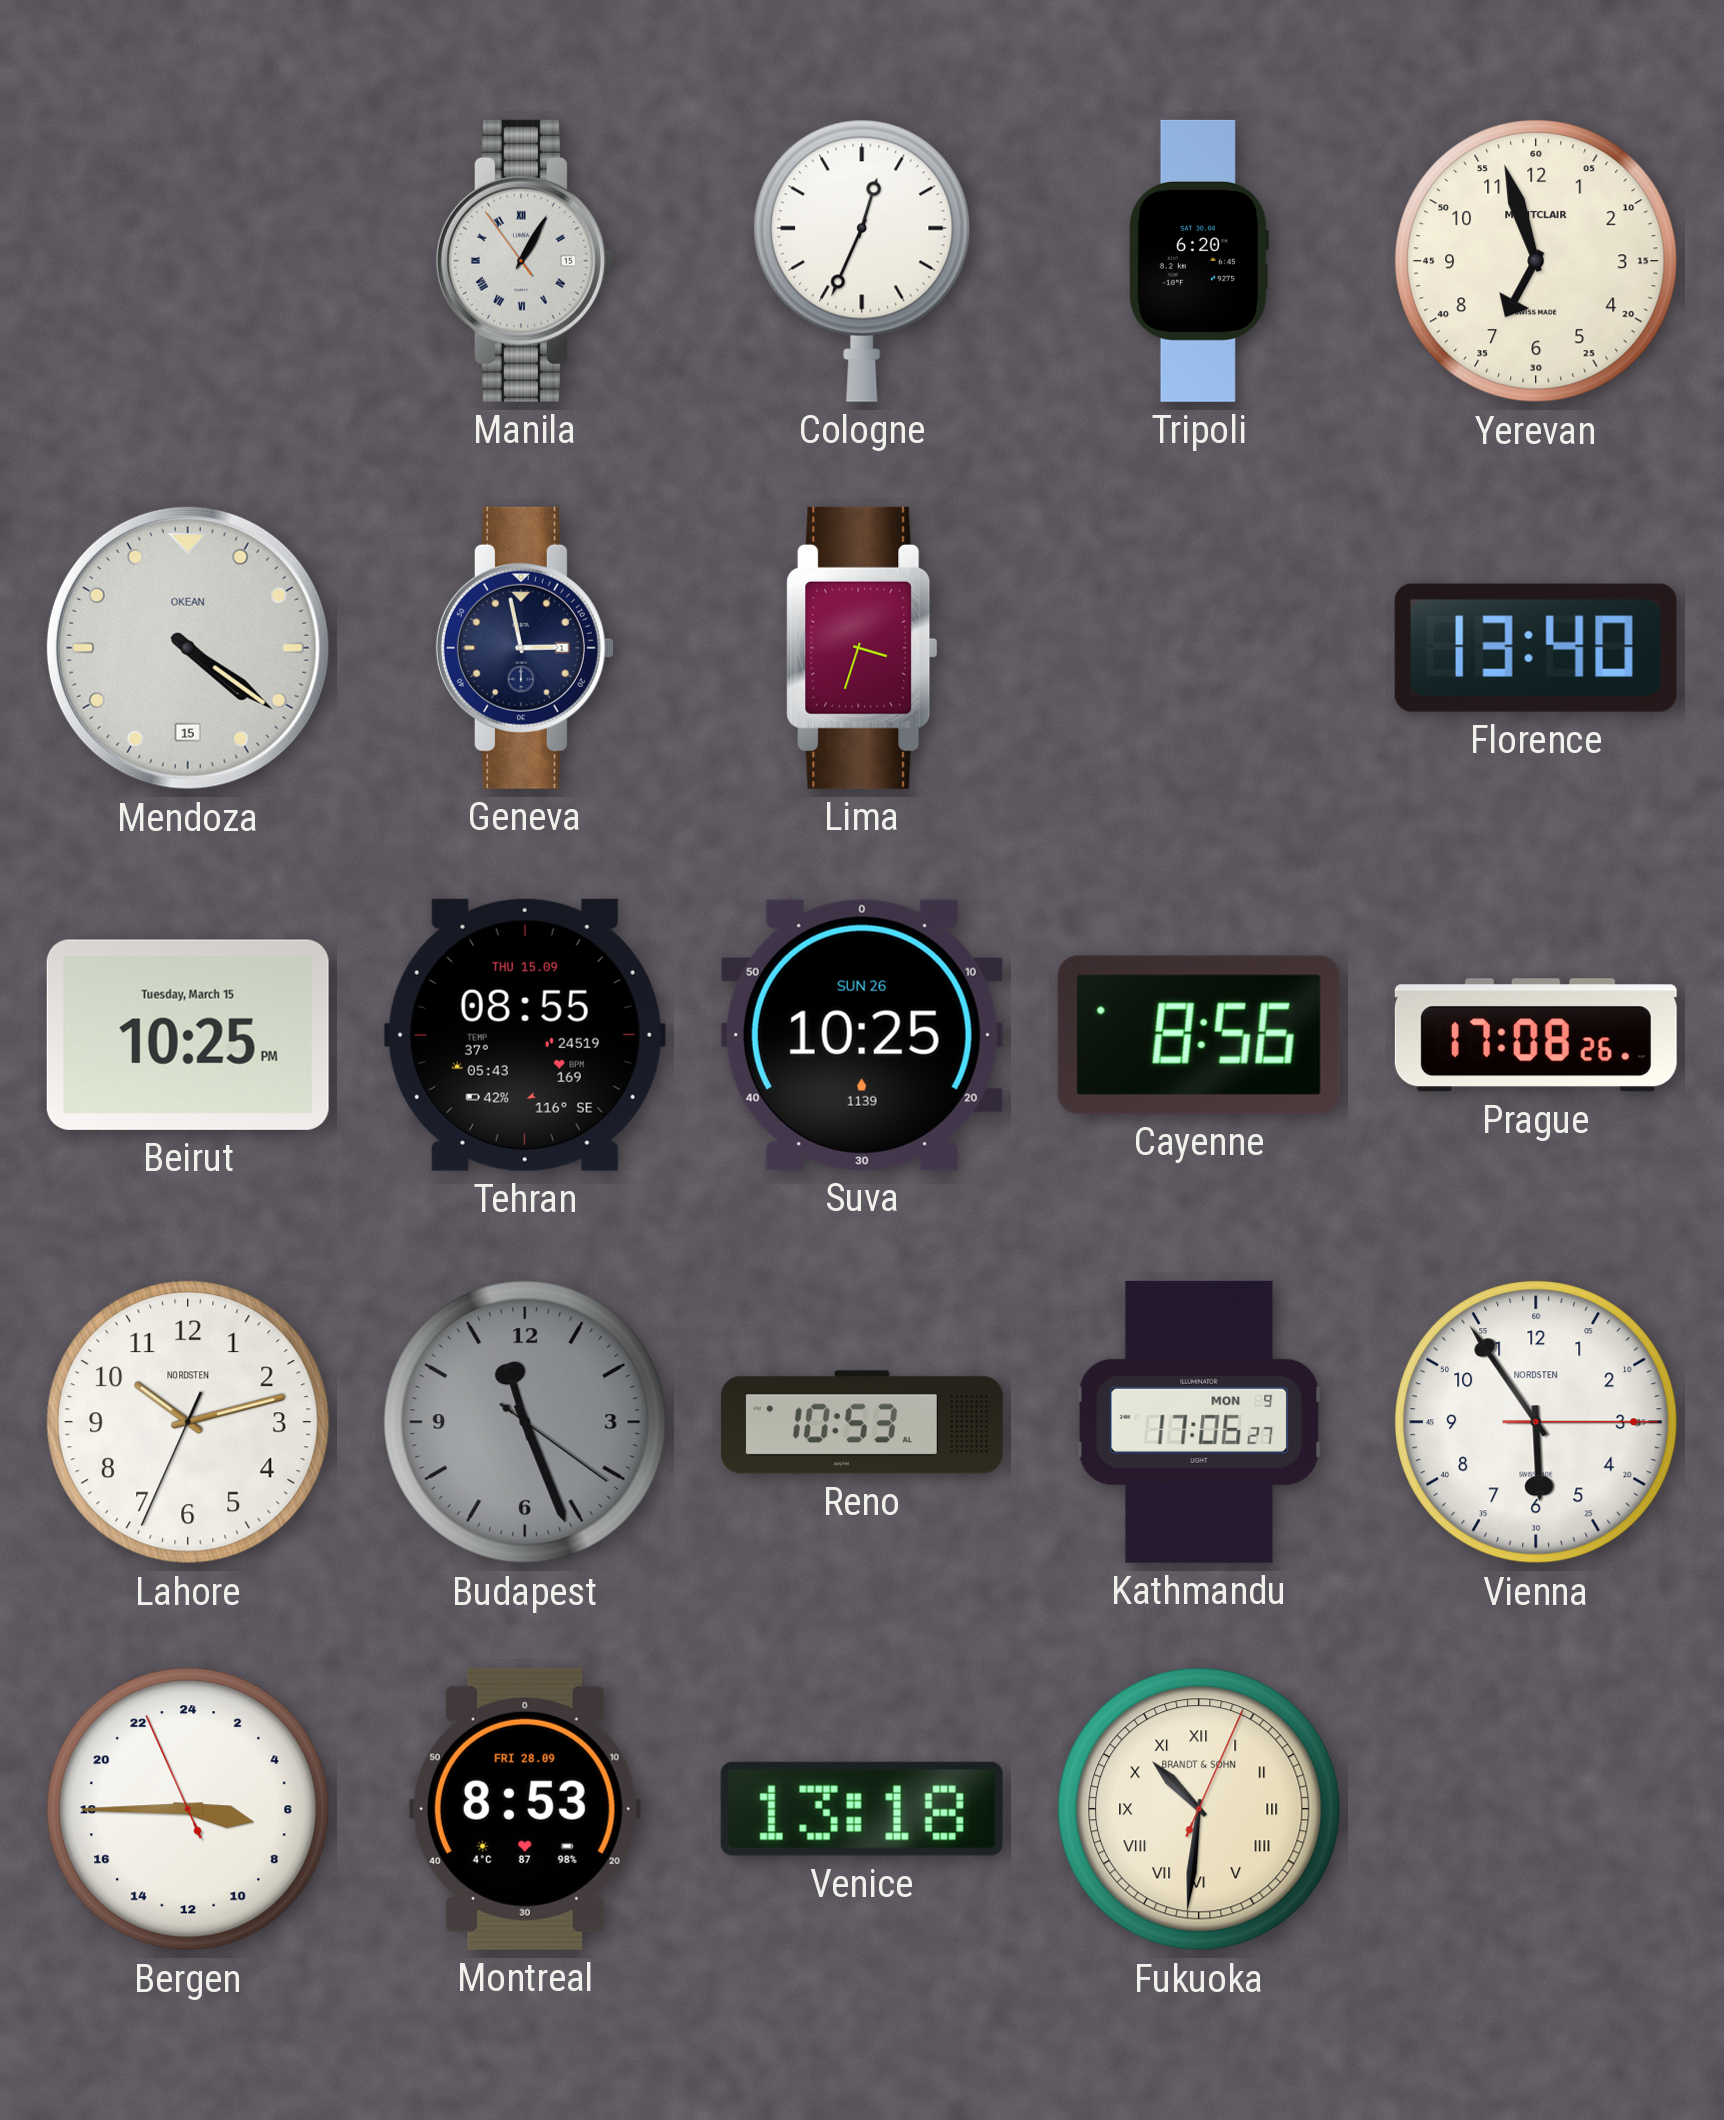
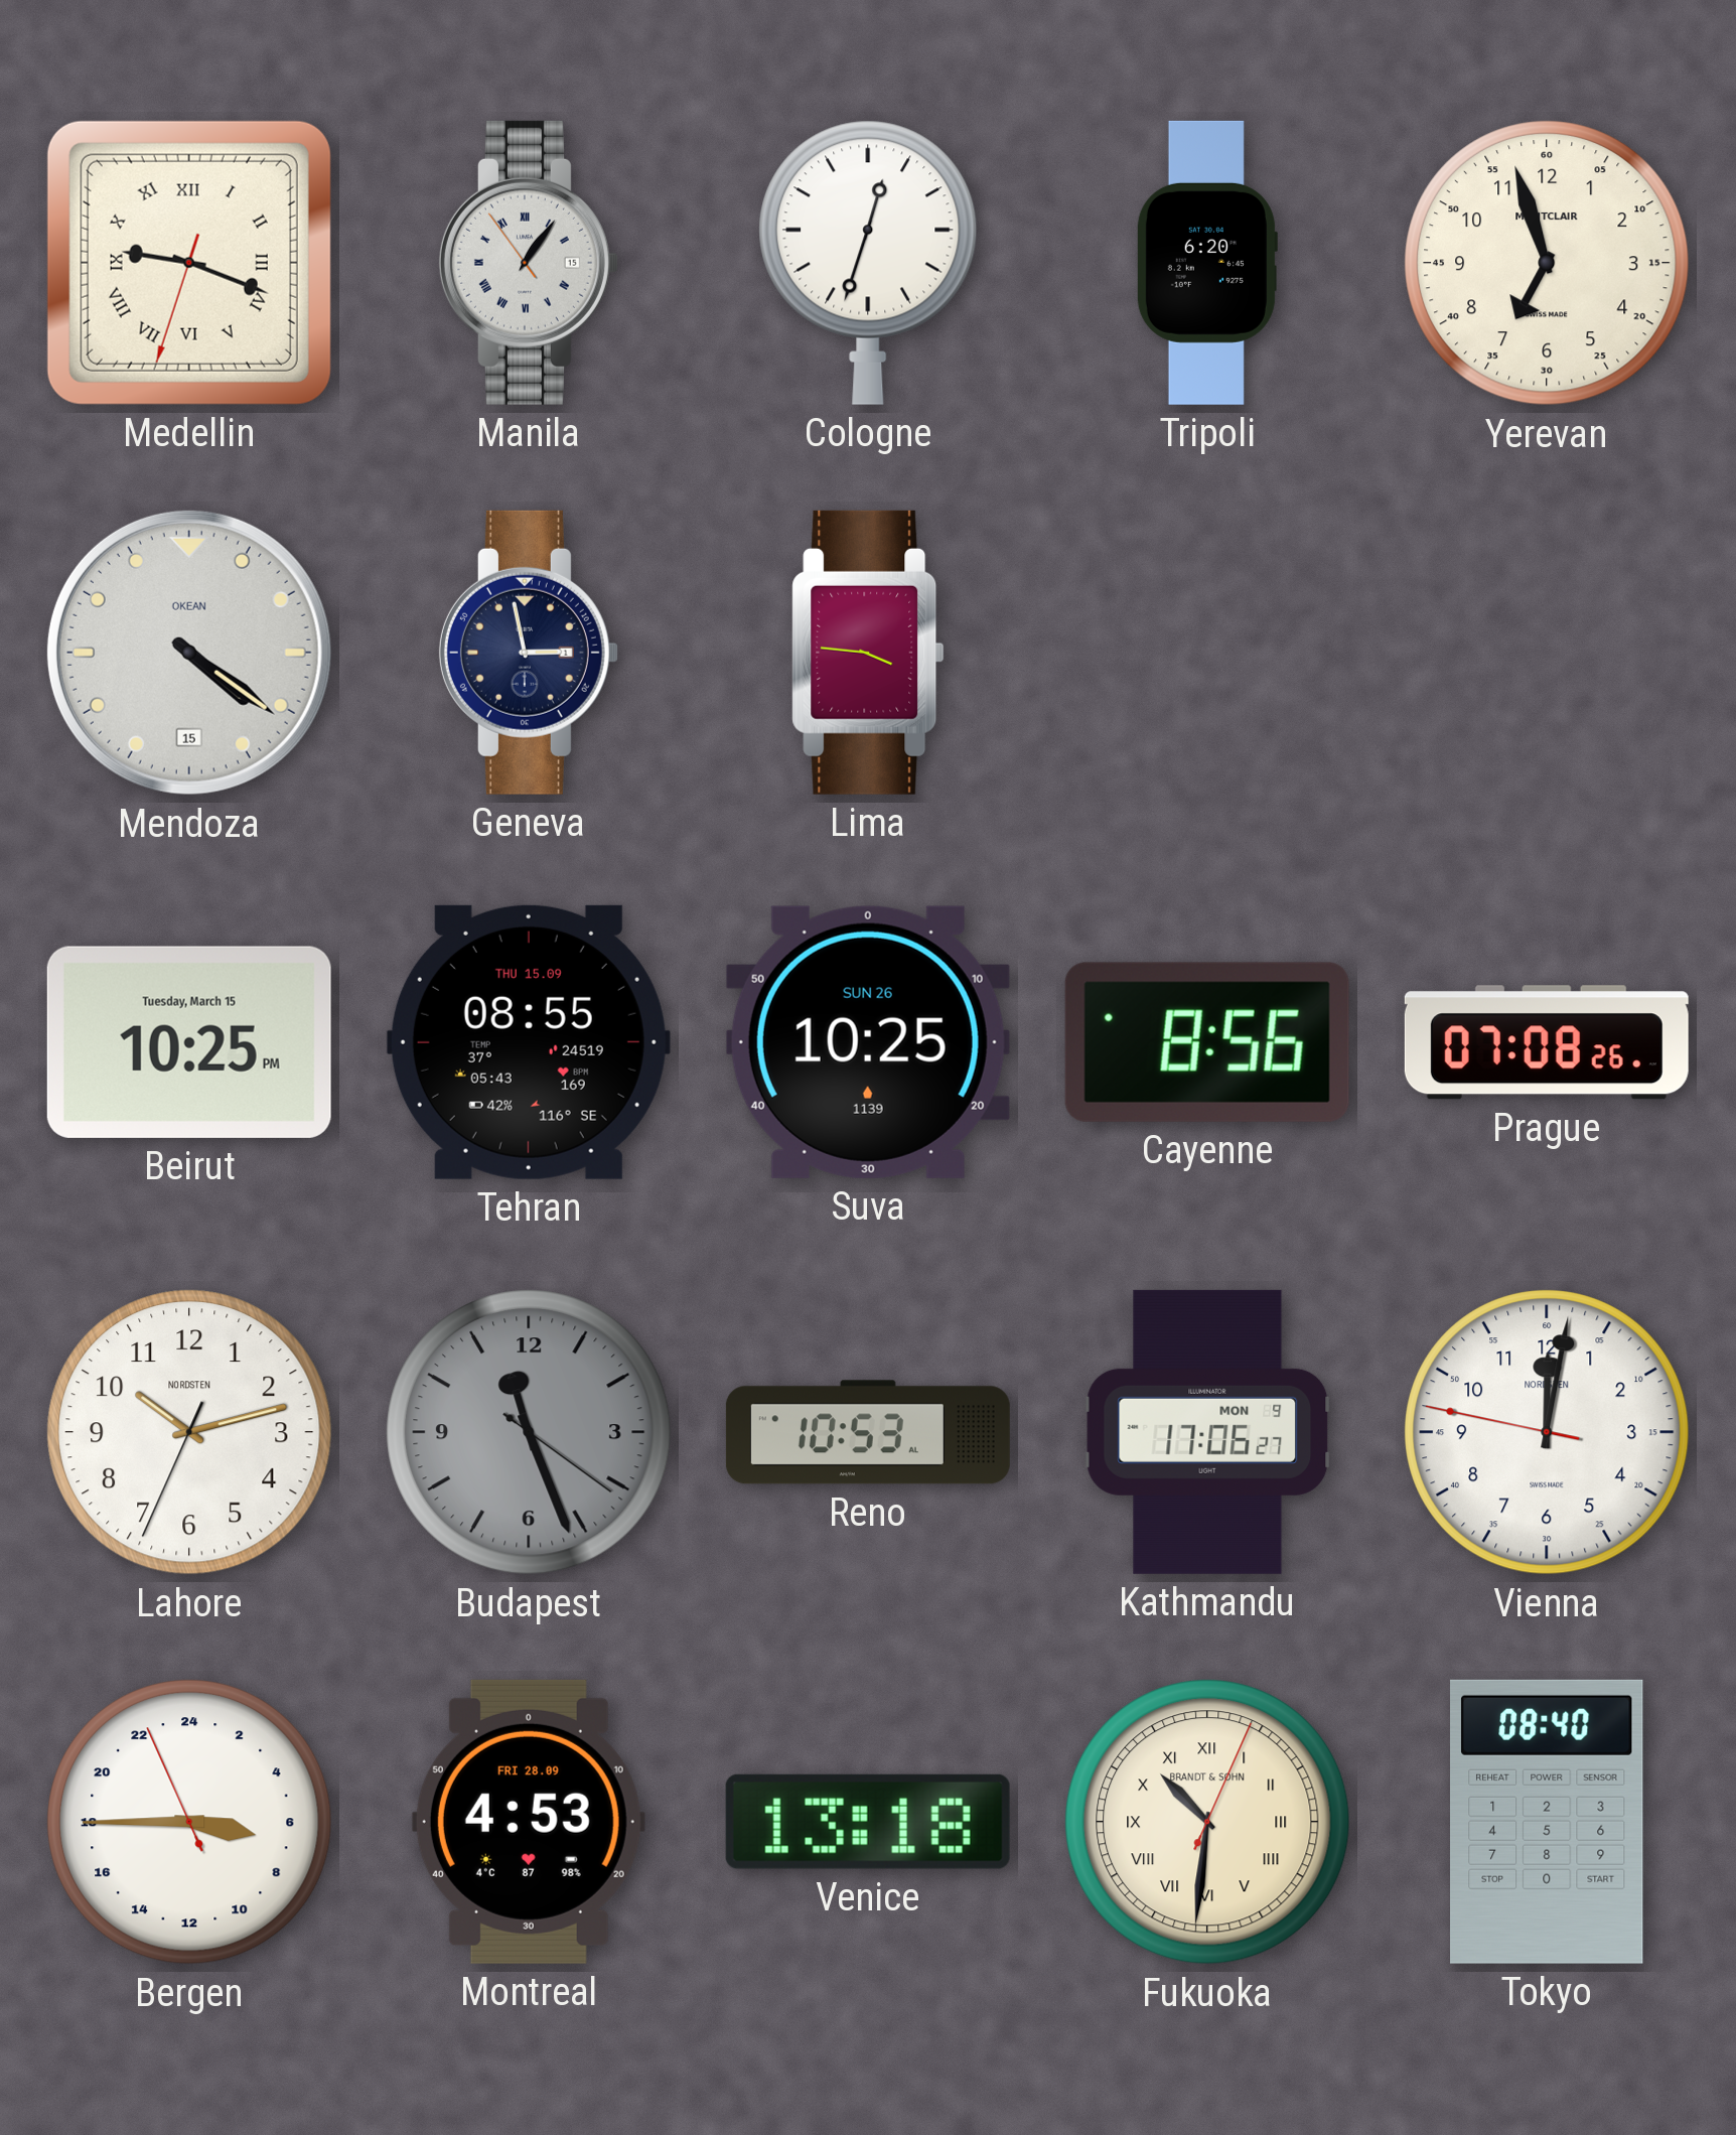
Medellin: none -> 9:18 (189, 263)
Manila: 1:04 -> 1:05 (529, 263)
Cologne: 12:34 -> 12:33 (868, 263)
Lima: 3:33 -> 3:46 (868, 653)
Florence: 13:40 -> none (1536, 648)
Prague: 17:08 -> 07:08 (1547, 1042)
Vienna: 5:54 -> 12:01 (1547, 1432)
Montreal: 8:53 -> 4:53 (529, 1822)
Tokyo: none -> 08:40 (1547, 1822)
